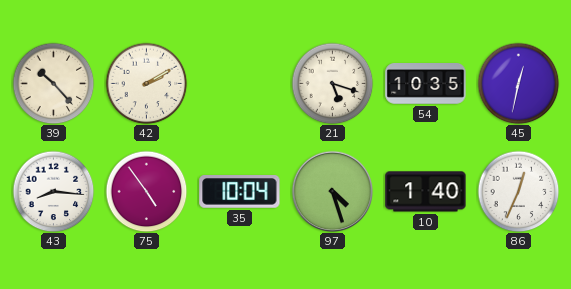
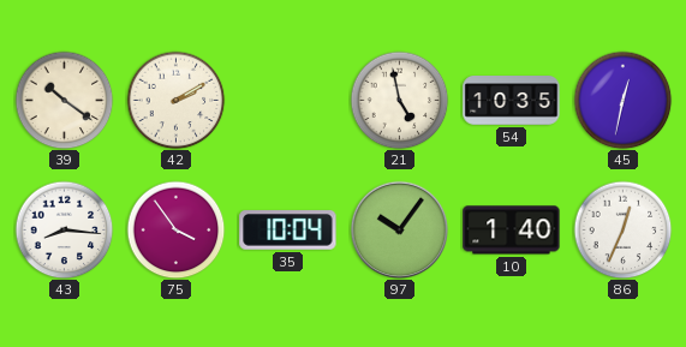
39: 10:23 -> 10:21 (64, 100)
21: 5:18 -> 4:58 (399, 100)
75: 4:54 -> 3:54 (175, 229)
97: 4:27 -> 10:06 (399, 229)
